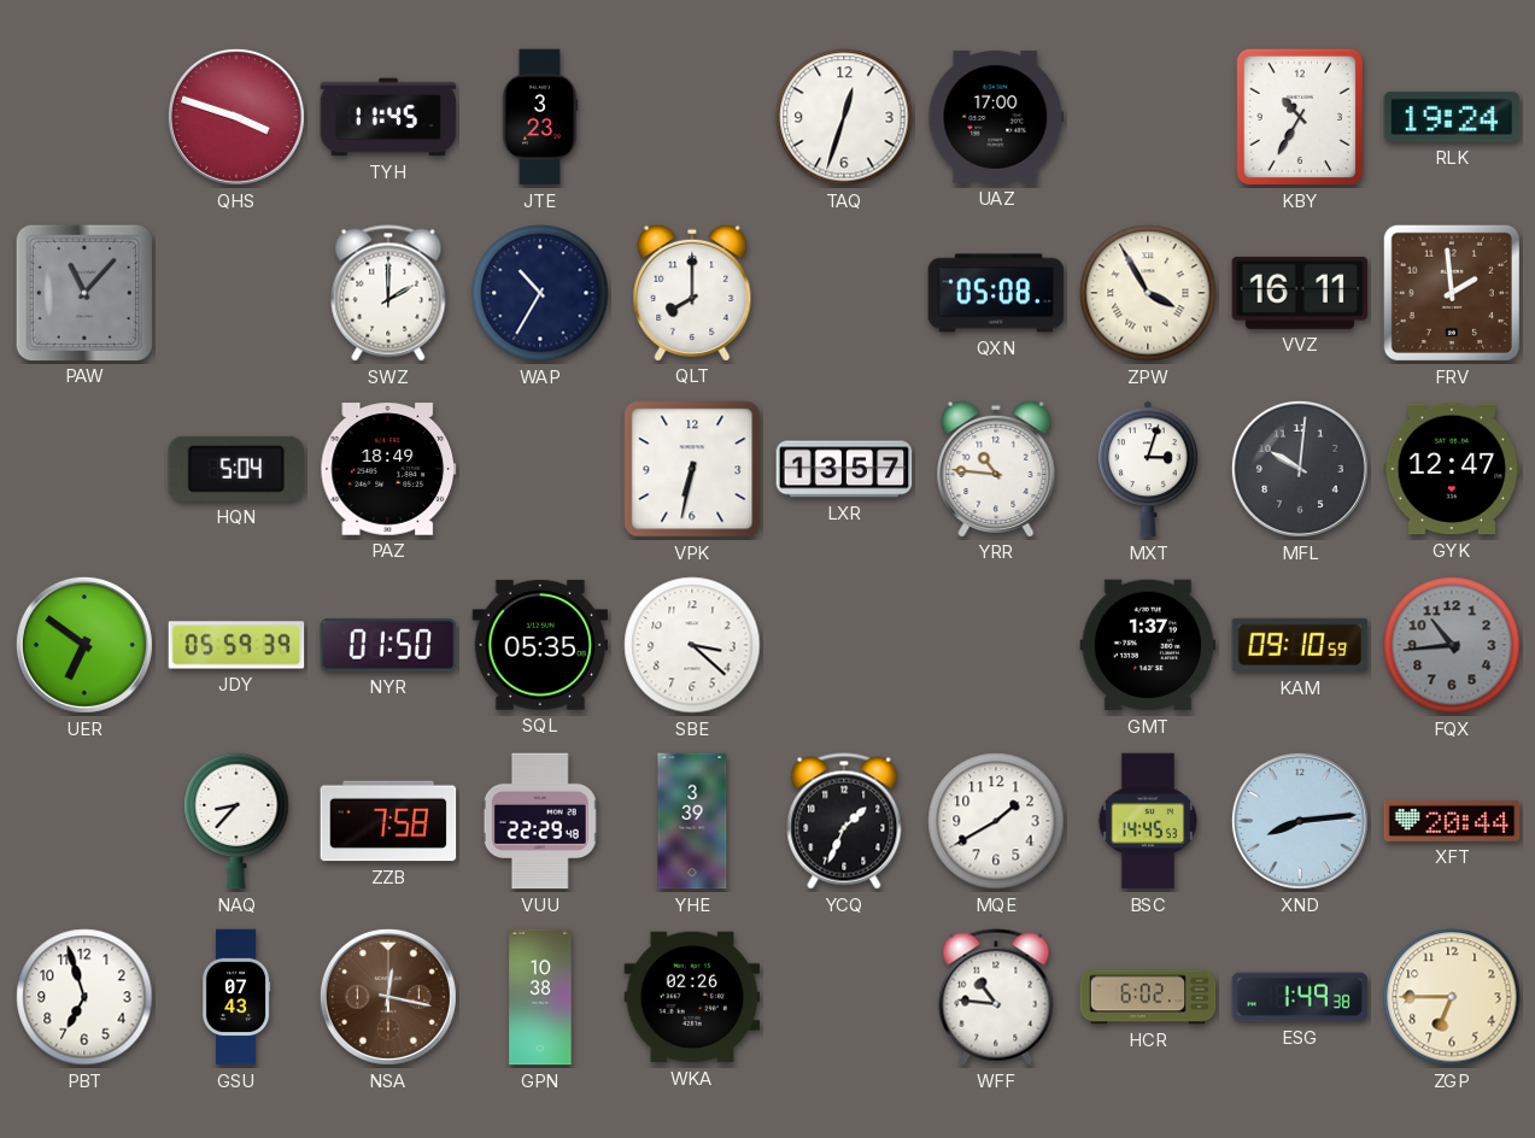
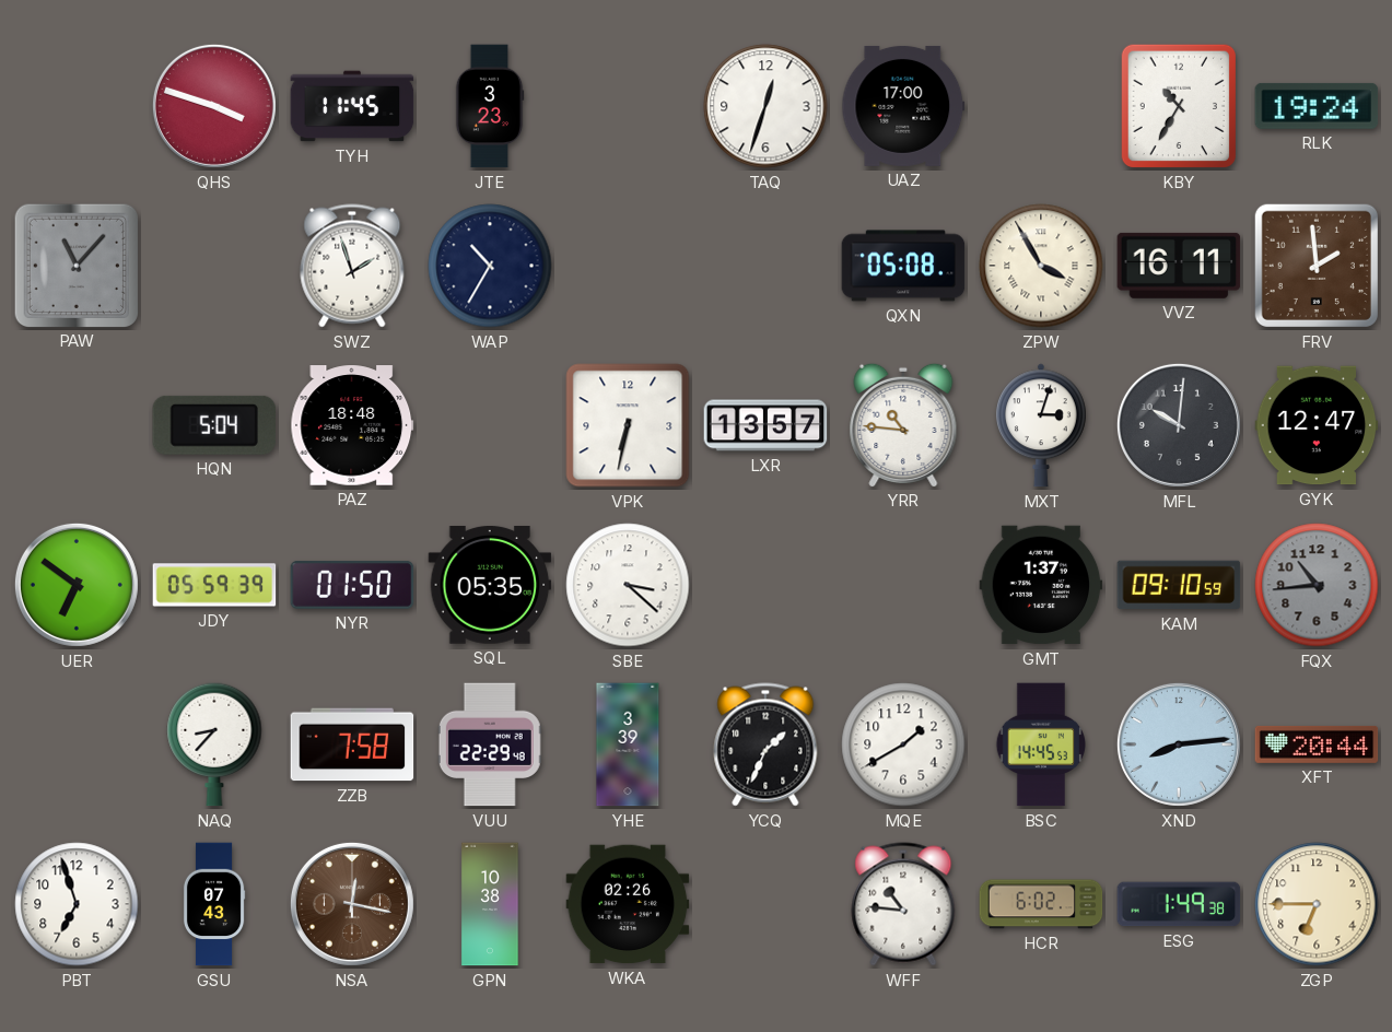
SWZ: 2:00 -> 1:57 (352, 266)
QLT: 8:00 -> none (692, 292)
PAZ: 18:49 -> 18:48 (352, 425)
